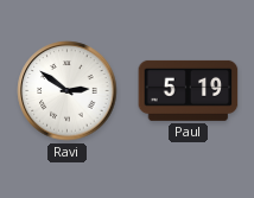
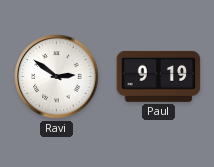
Paul: 5:19 -> 9:19 (159, 76)
